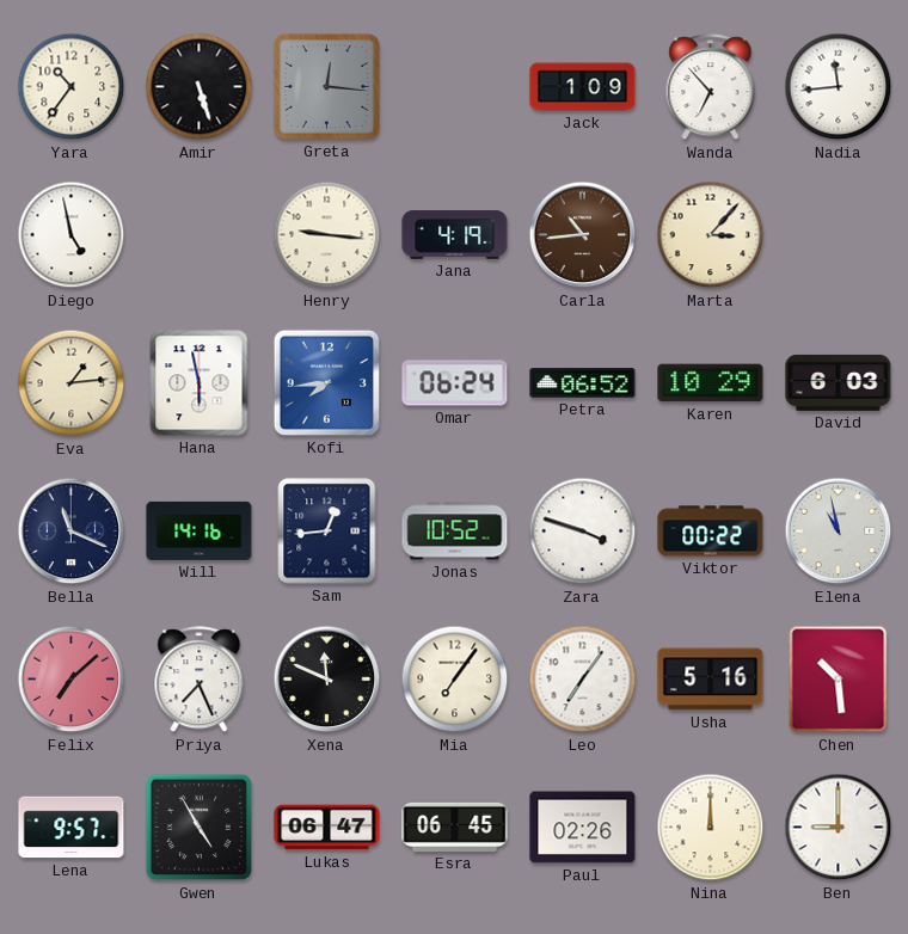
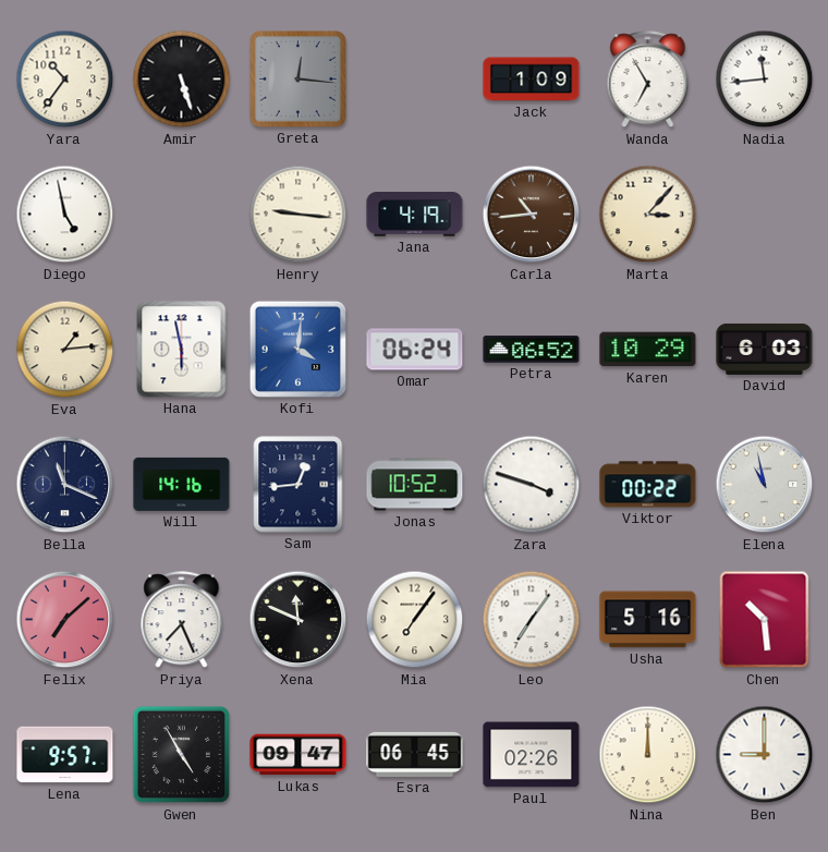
Wanda: 6:53 -> 6:55 (648, 80)
Kofi: 7:44 -> 4:01 (297, 349)
Lukas: 06:47 -> 09:47 (299, 755)
